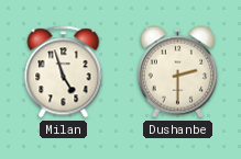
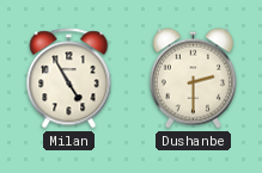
Milan: 4:57 -> 4:55 (69, 79)
